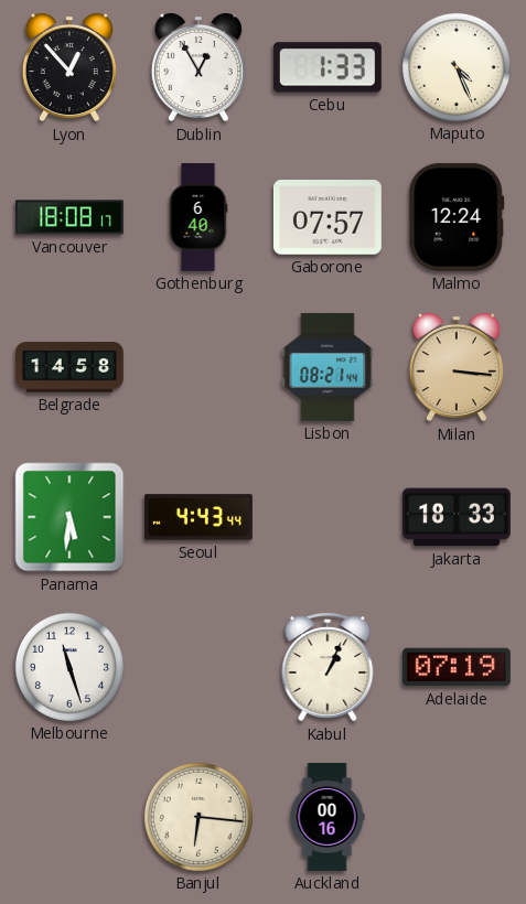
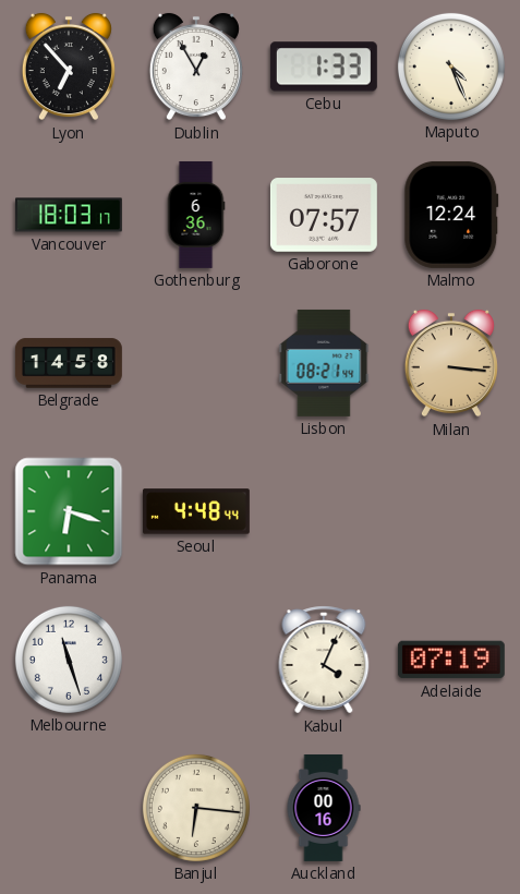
Lyon: 12:53 -> 6:53 (69, 67)
Vancouver: 18:08 -> 18:03 (69, 215)
Gothenburg: 6:40 -> 6:36 (196, 215)
Panama: 5:31 -> 6:18 (69, 511)
Seoul: 4:43 -> 4:48 (196, 511)
Jakarta: 18:33 -> none (457, 517)
Kabul: 1:04 -> 4:04 (324, 660)
